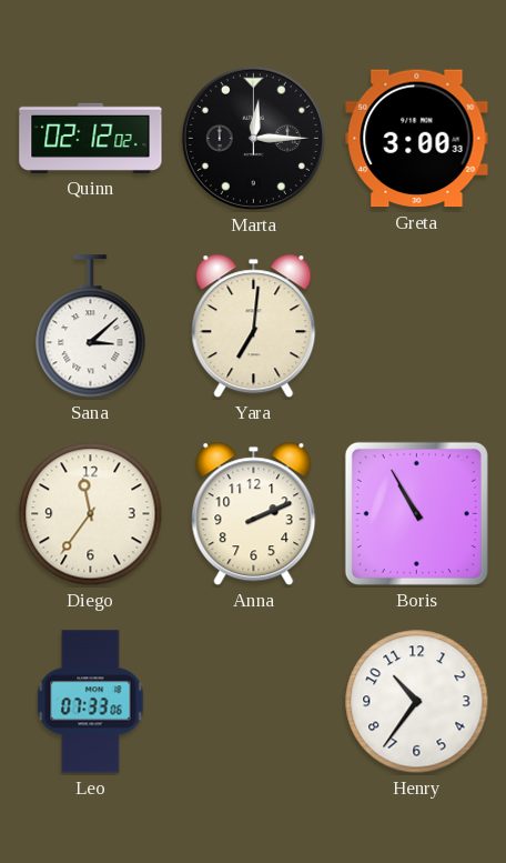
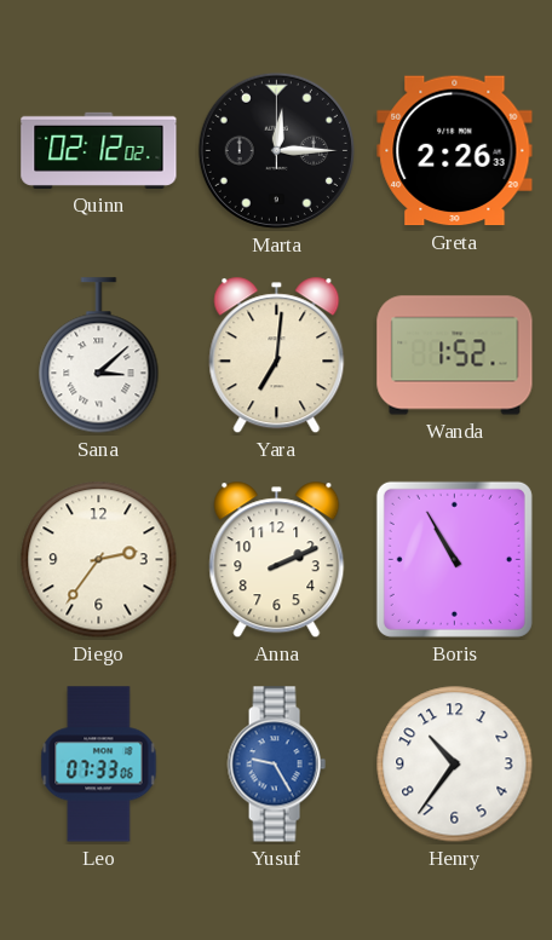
Greta: 3:00 -> 2:26 (455, 151)
Wanda: none -> 1:52 (455, 356)
Diego: 11:36 -> 2:36 (99, 560)
Yusuf: none -> 9:25 (276, 765)
